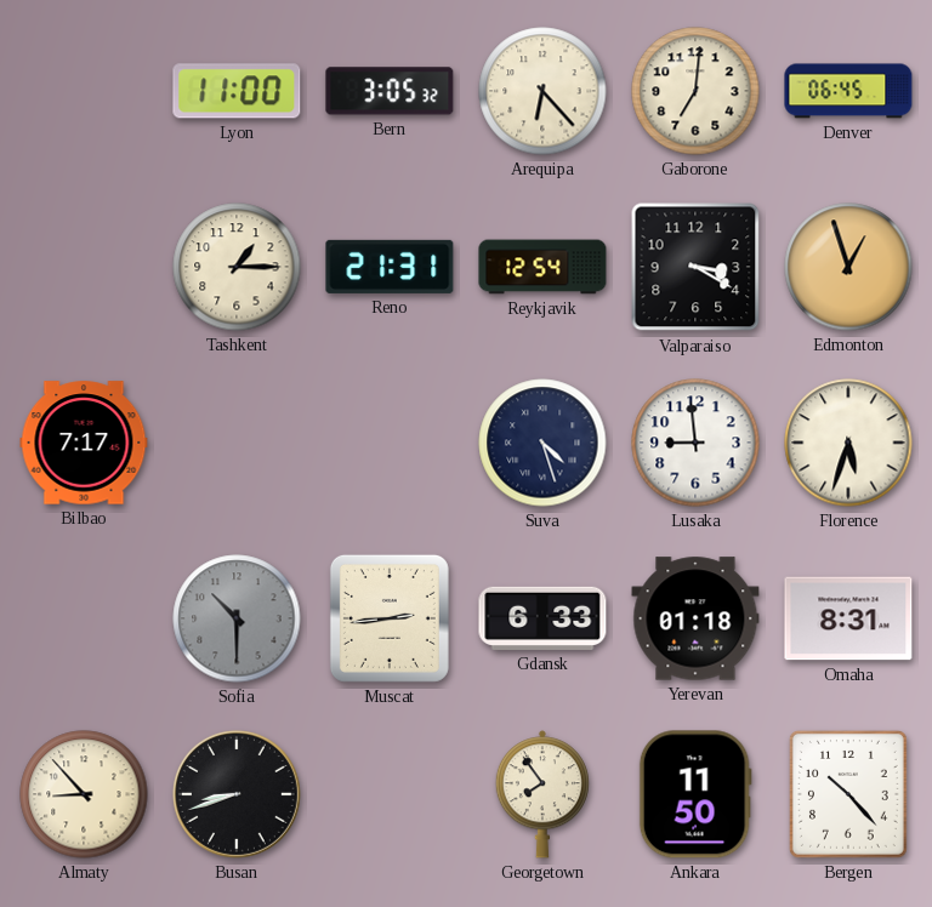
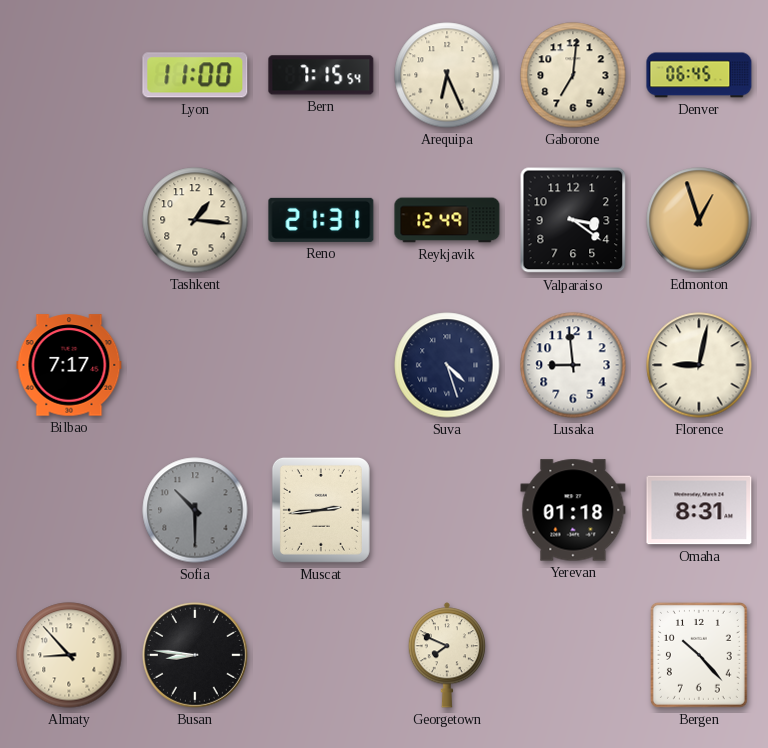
Bern: 3:05 -> 7:15 (321, 75)
Arequipa: 6:23 -> 6:26 (447, 75)
Tashkent: 1:15 -> 1:16 (195, 220)
Reykjavik: 12:54 -> 12:49 (447, 220)
Valparaiso: 3:20 -> 3:21 (573, 220)
Florence: 5:33 -> 9:02 (699, 365)
Gdansk: 6:33 -> none (542, 618)
Busan: 8:42 -> 8:46 (195, 655)
Georgetown: 7:54 -> 7:49 (447, 655)
Ankara: 11:50 -> none (695, 794)
